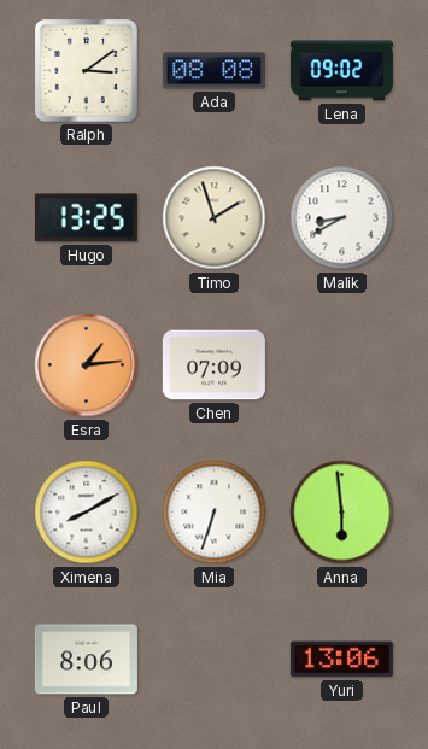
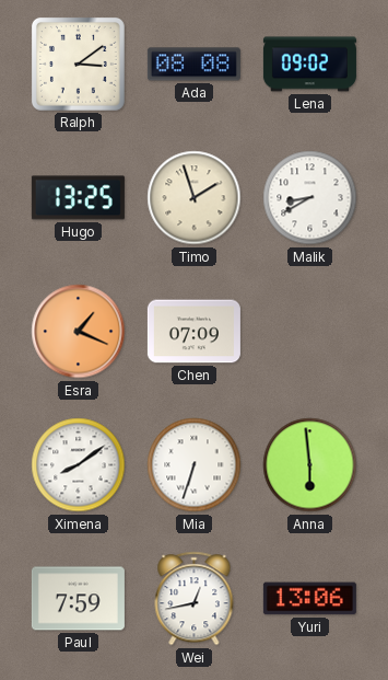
Esra: 1:14 -> 1:19 (79, 332)
Ximena: 8:10 -> 8:09 (79, 465)
Paul: 8:06 -> 7:59 (78, 599)
Wei: none -> 12:43 (195, 599)
